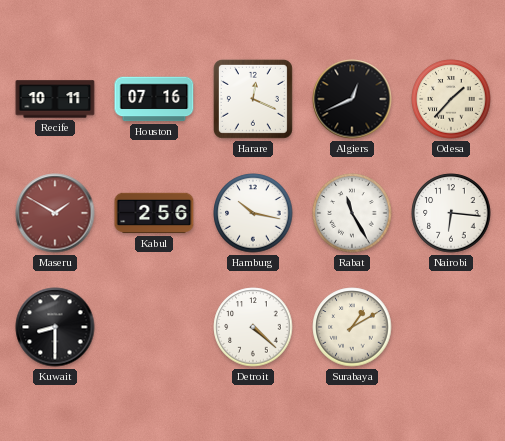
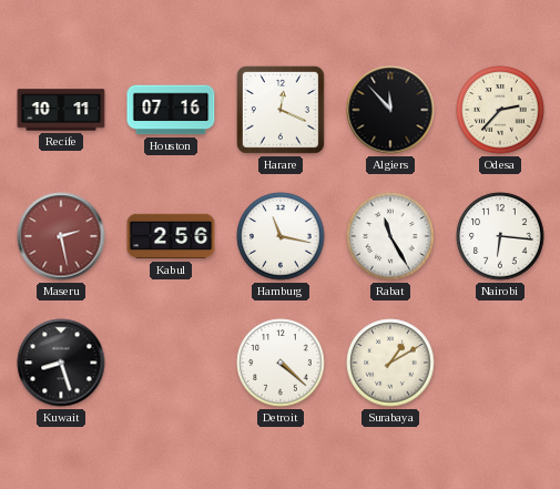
Algiers: 12:41 -> 11:53 (390, 110)
Odesa: 1:37 -> 2:37 (500, 110)
Maseru: 1:50 -> 2:28 (61, 236)
Hamburg: 10:17 -> 11:17 (281, 236)
Kuwait: 8:30 -> 8:27 (61, 363)
